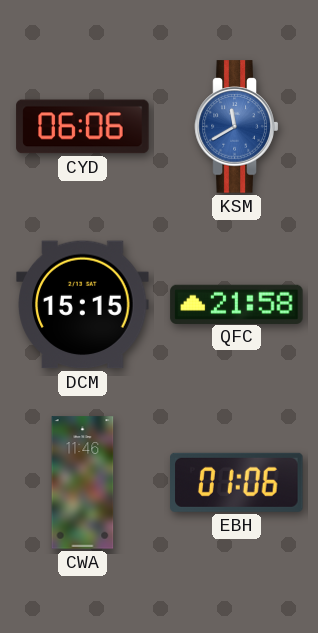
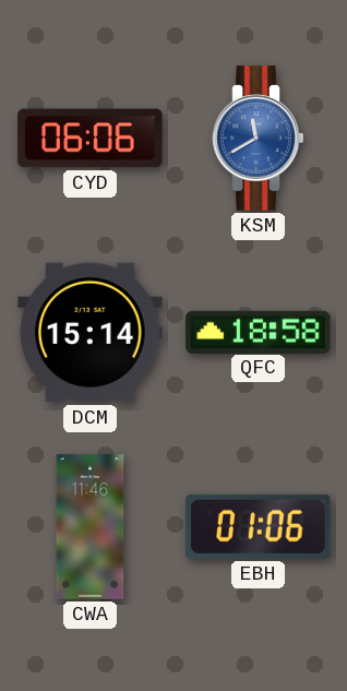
DCM: 15:15 -> 15:14 (91, 333)
QFC: 21:58 -> 18:58 (259, 332)
